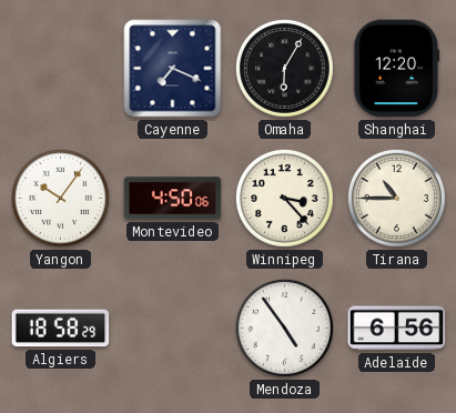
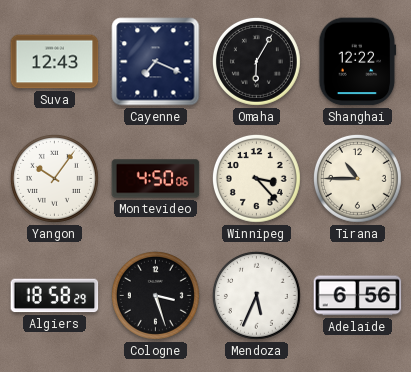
Suva: none -> 12:43 (55, 62)
Shanghai: 12:20 -> 12:22 (358, 62)
Cologne: none -> 3:27 (155, 295)
Mendoza: 4:54 -> 5:34 (256, 295)
